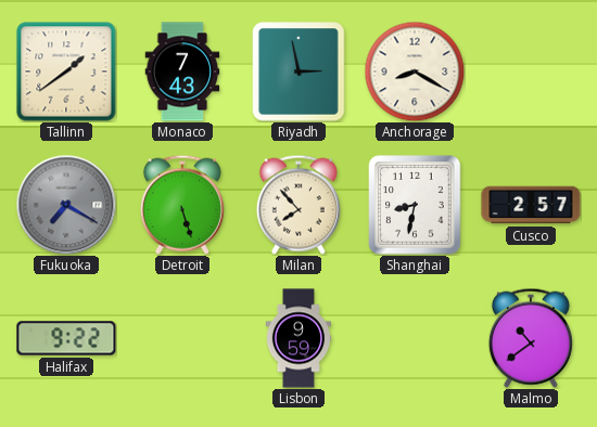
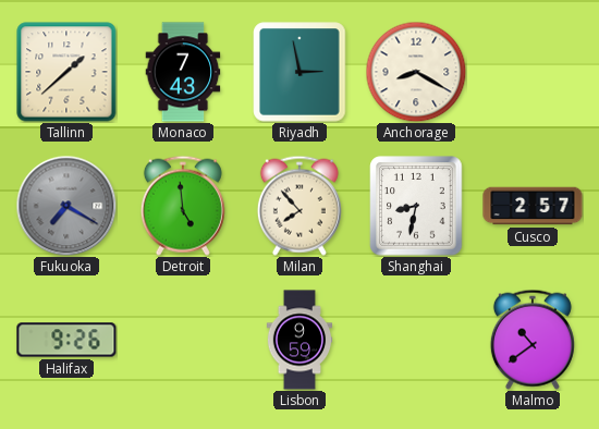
Tallinn: 1:39 -> 1:38 (66, 72)
Detroit: 5:27 -> 4:59 (183, 206)
Halifax: 9:22 -> 9:26 (66, 340)
